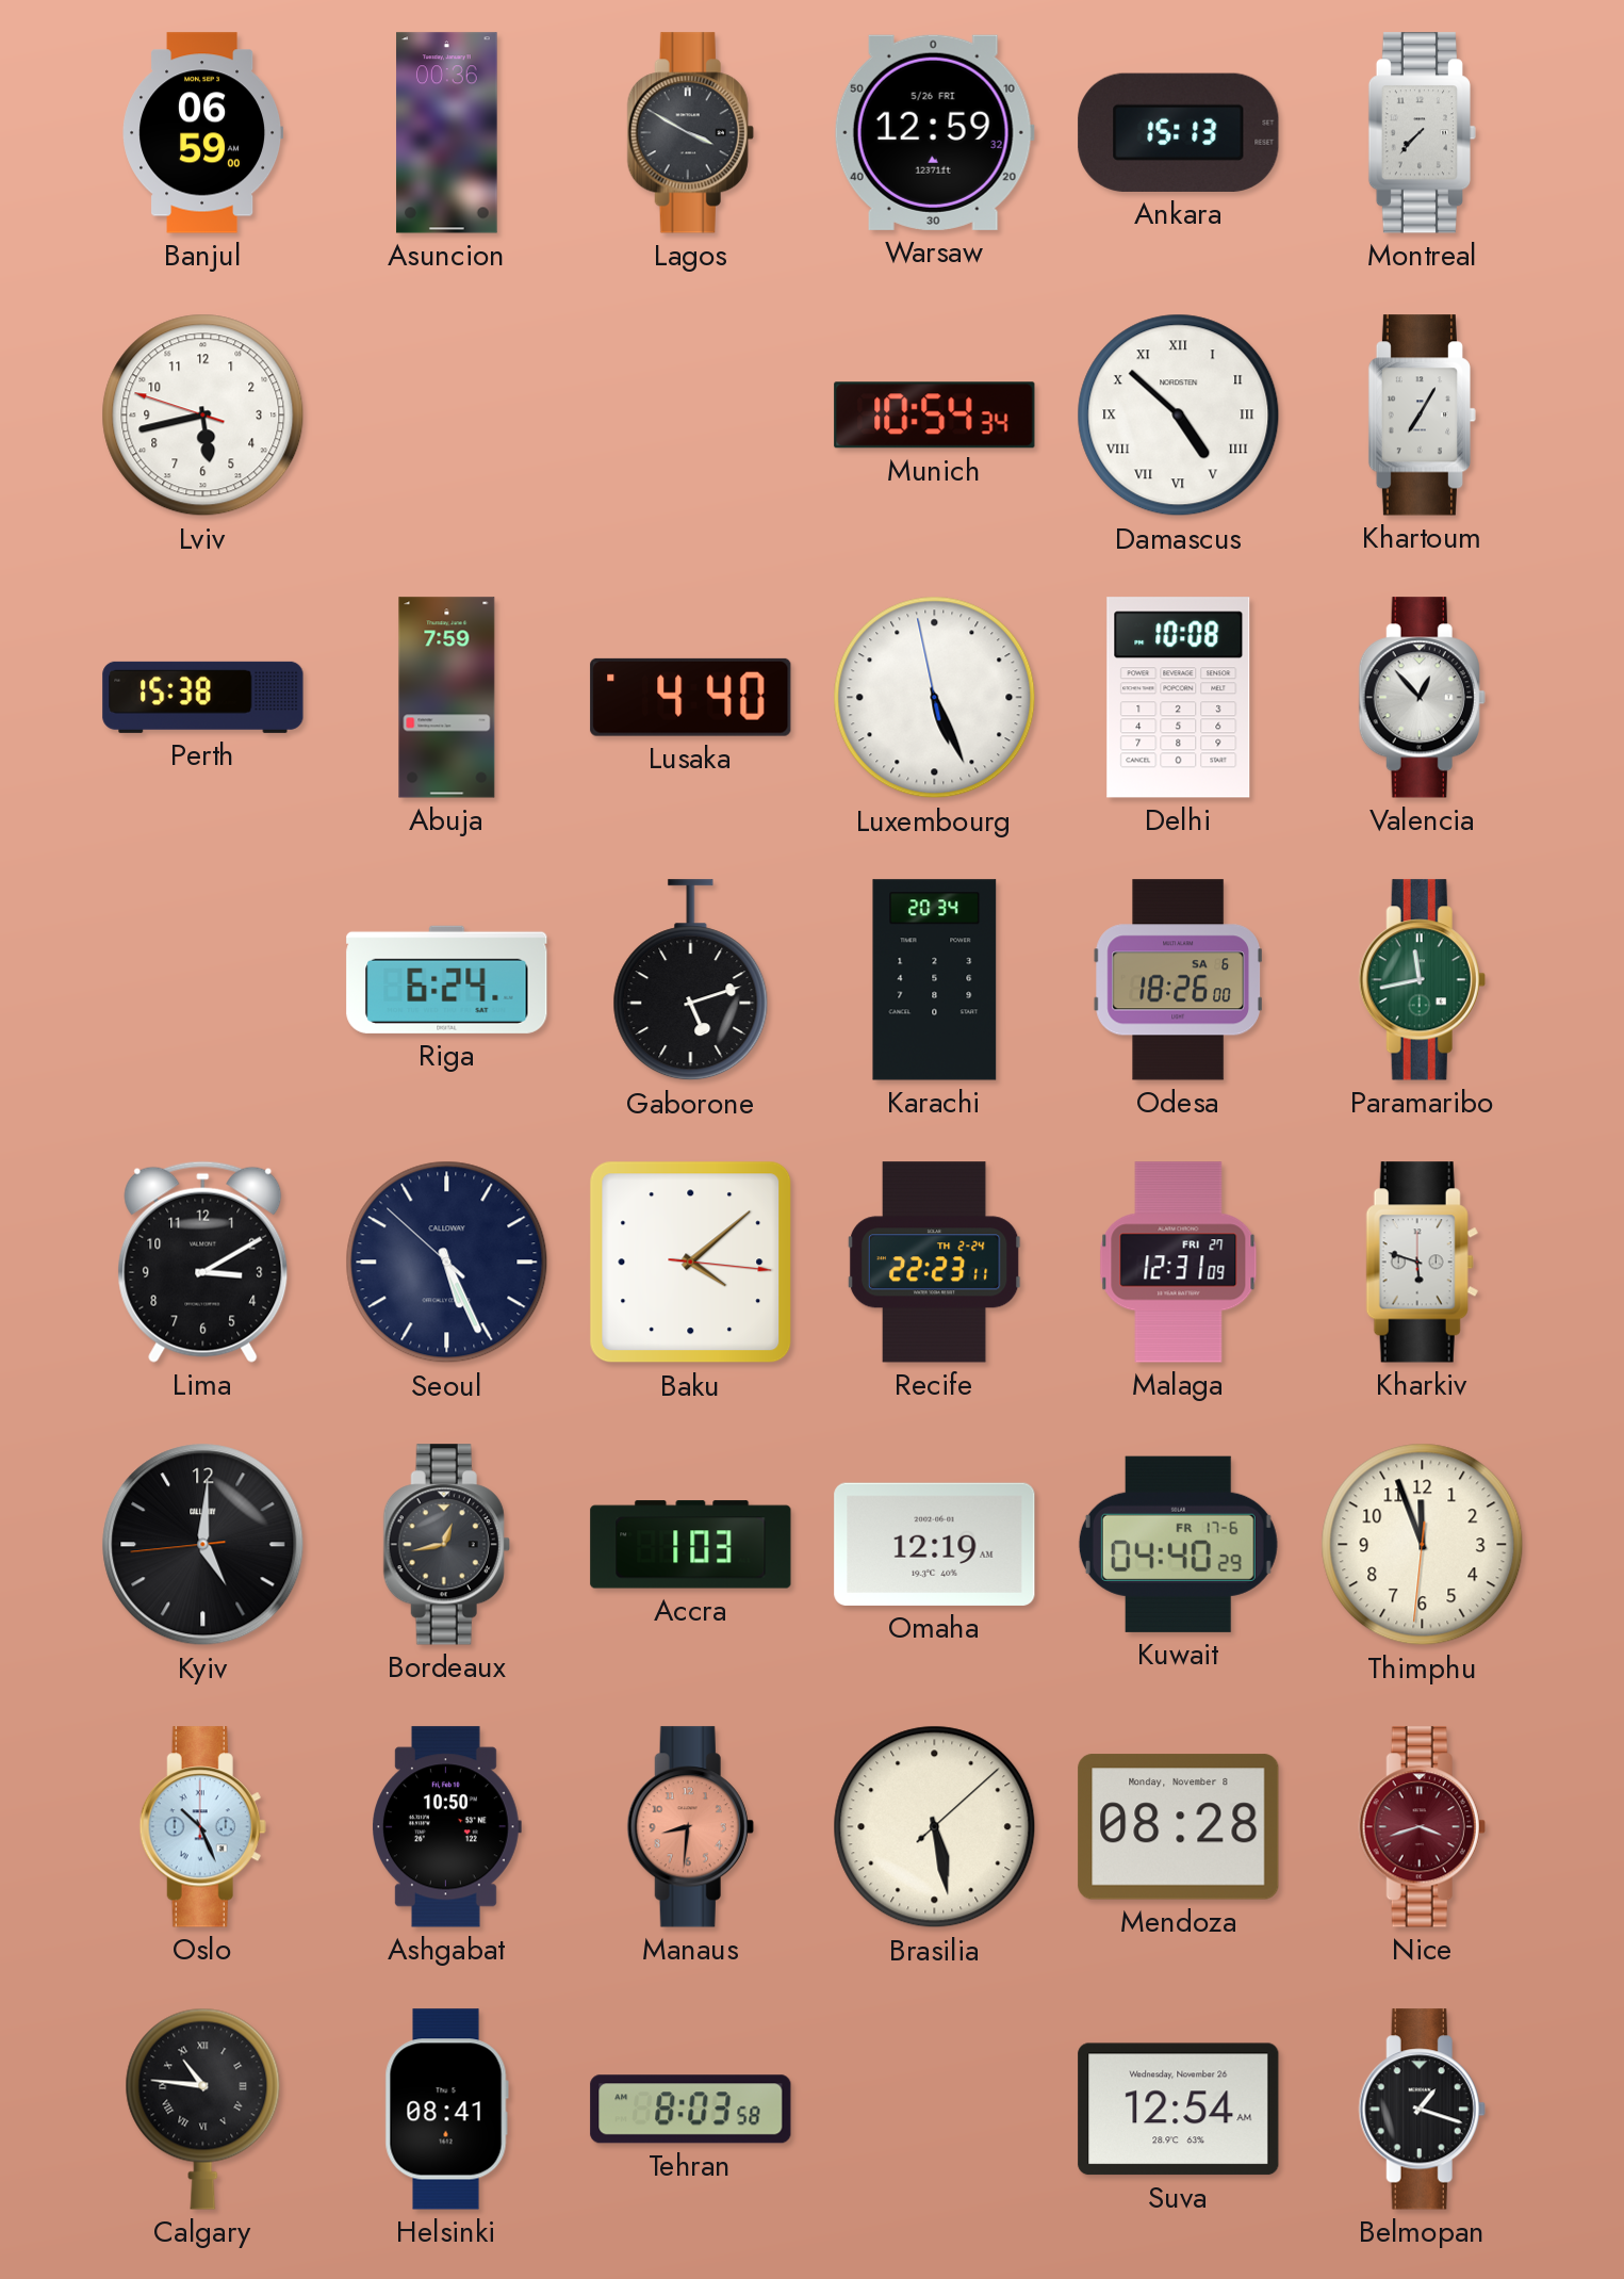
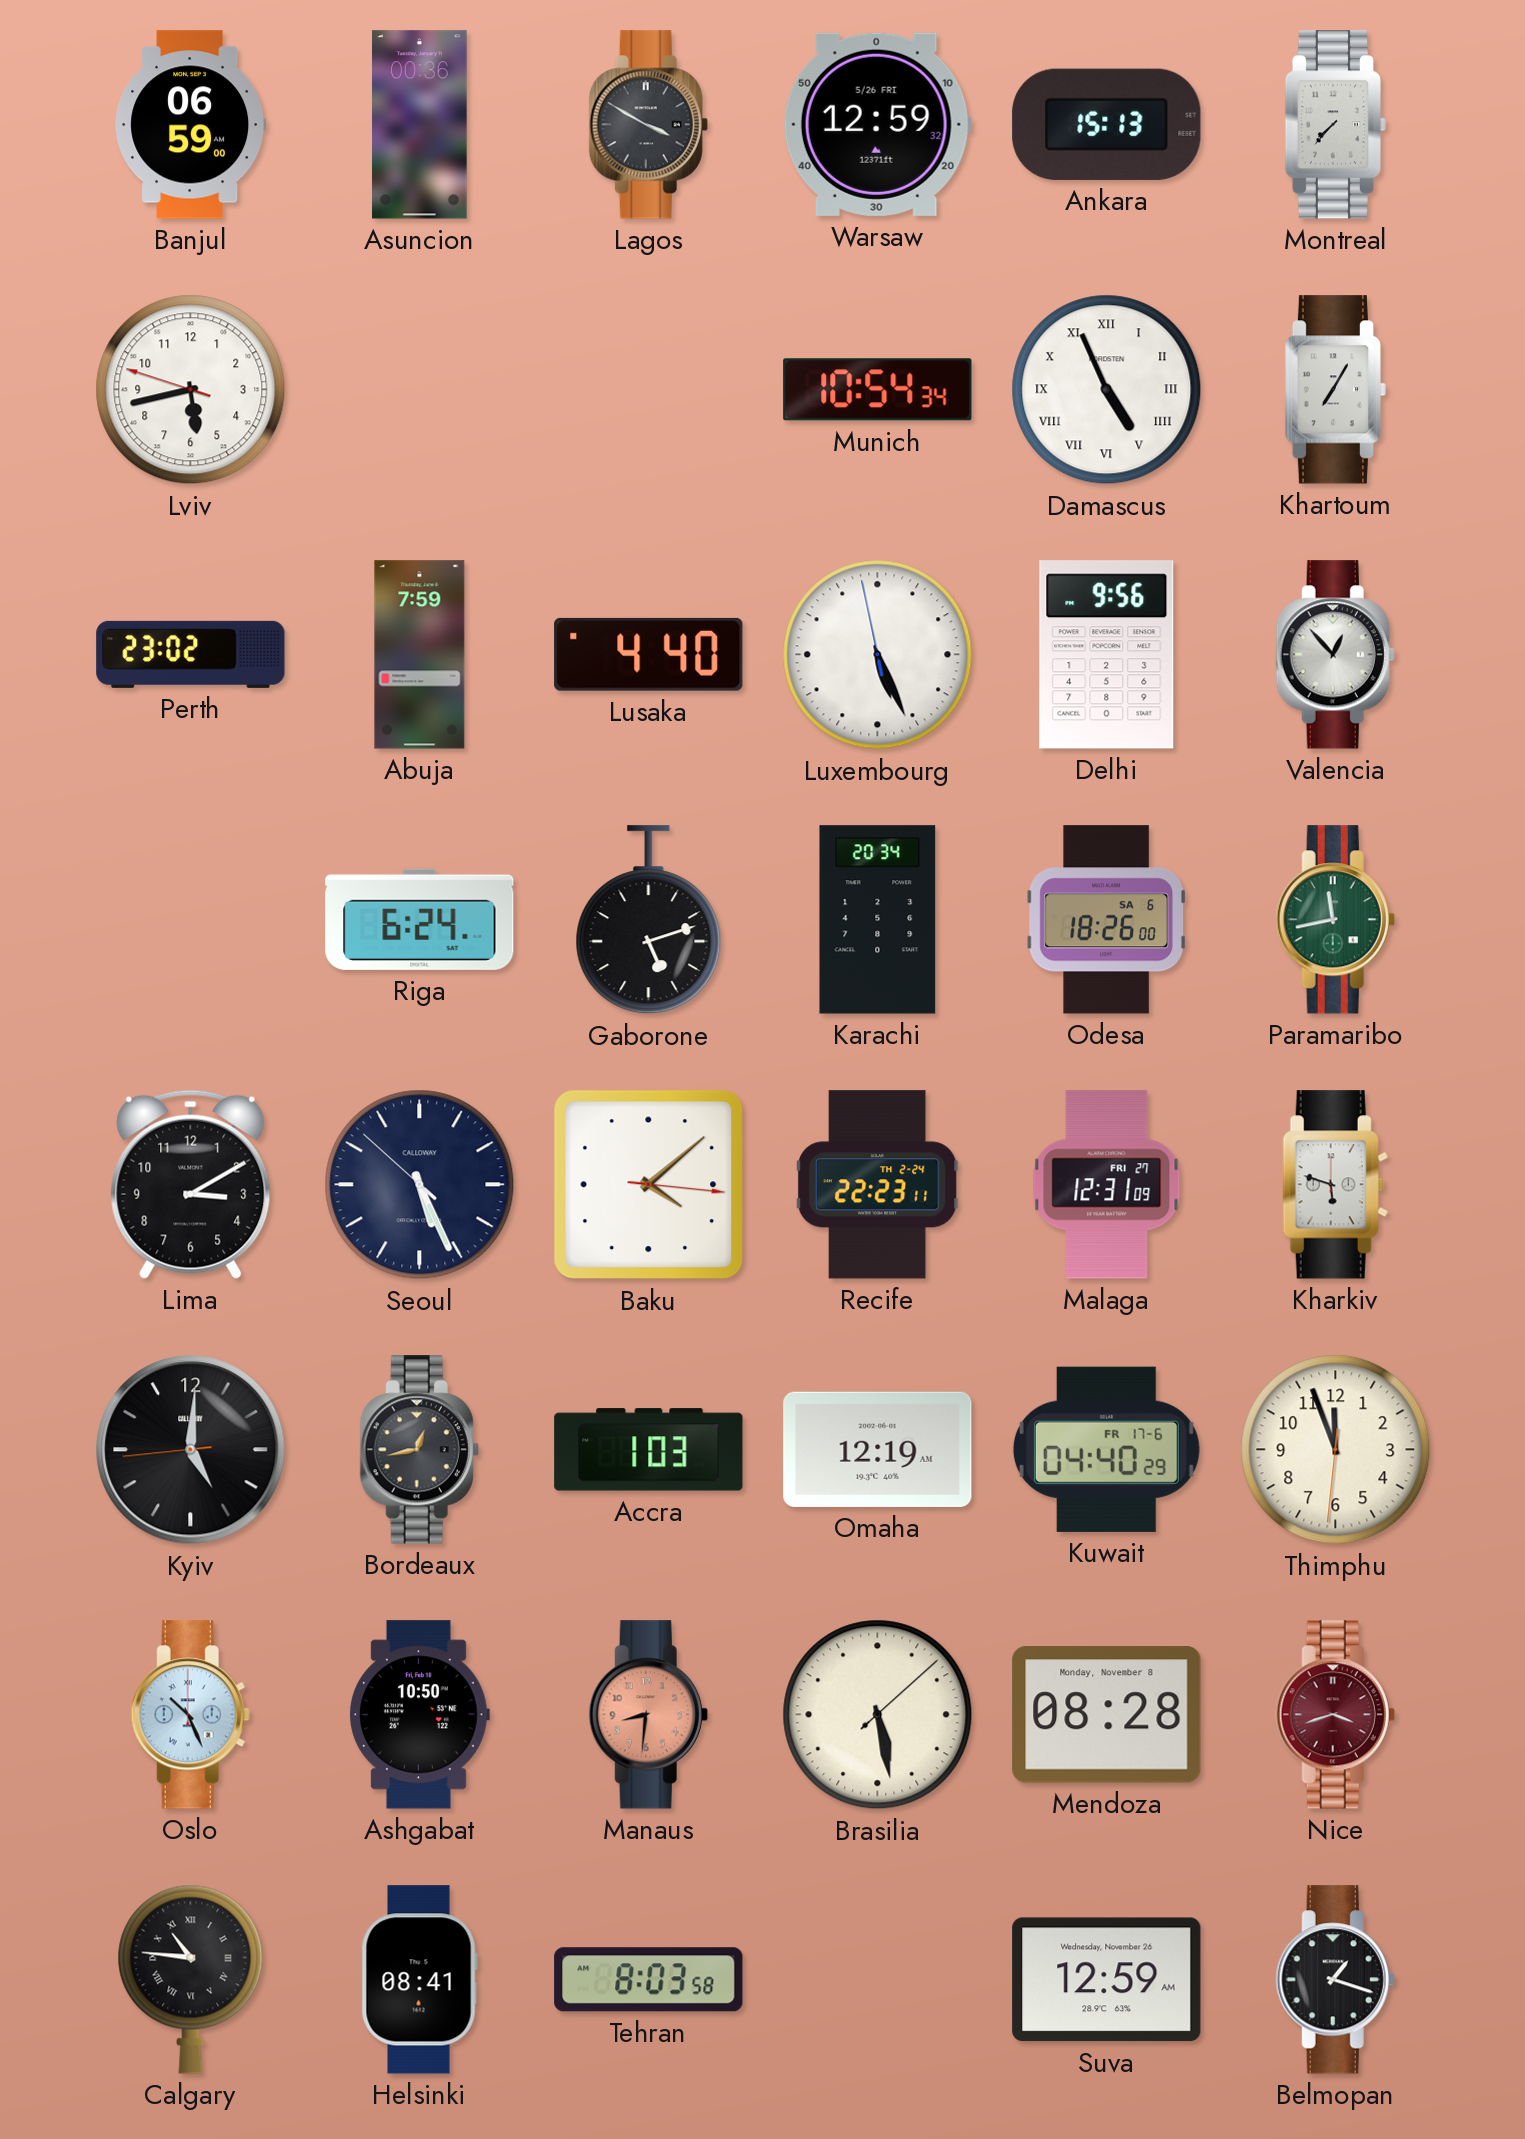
Damascus: 4:52 -> 4:56 (1107, 390)
Perth: 15:38 -> 23:02 (191, 654)
Delhi: 10:08 -> 9:56 (1107, 655)
Suva: 12:54 -> 12:59 (1107, 1980)
